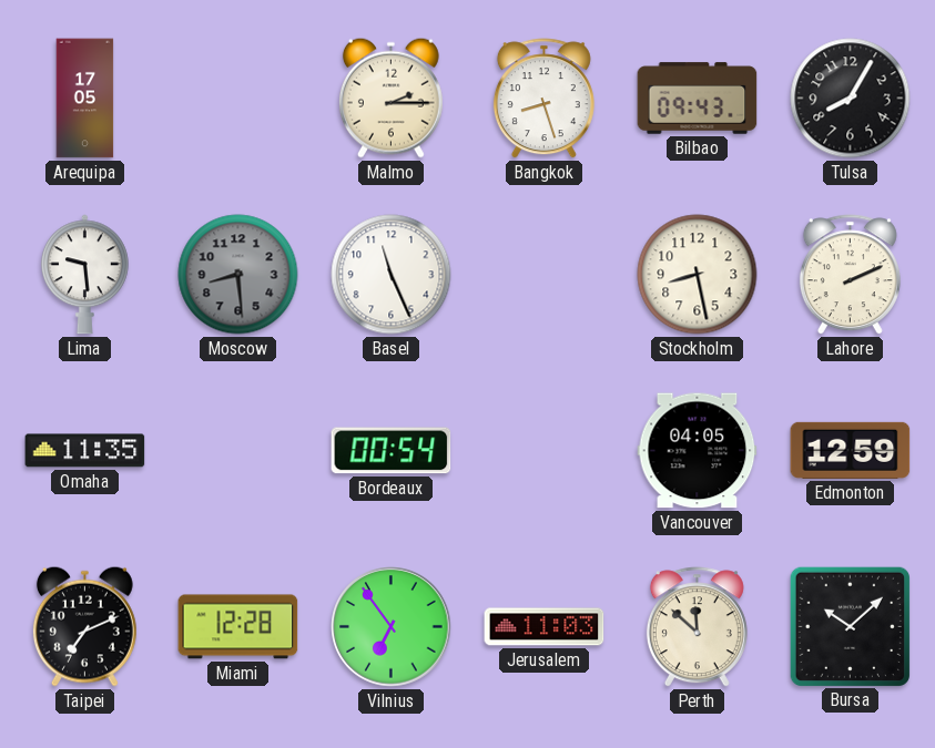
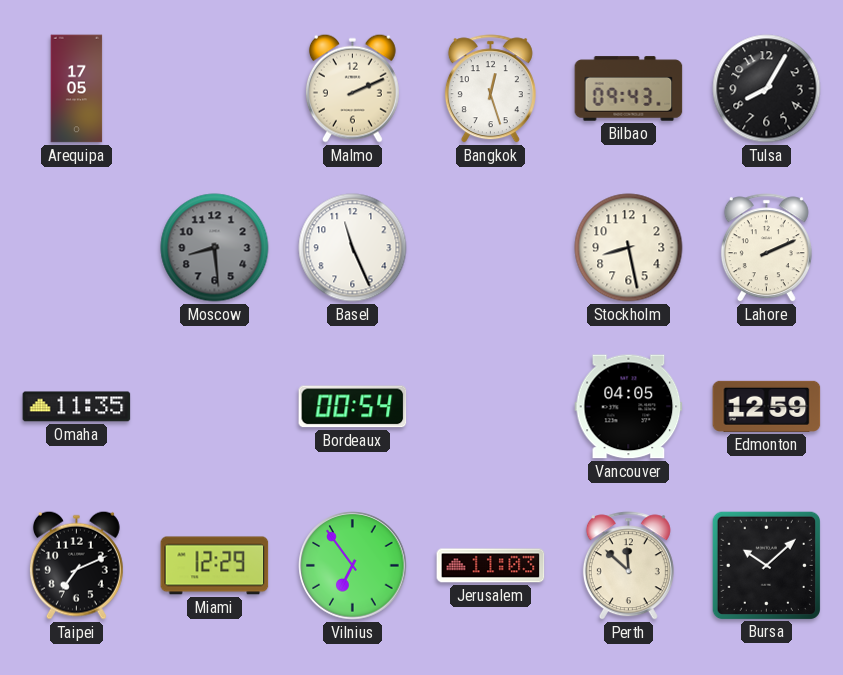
Malmo: 2:15 -> 2:11 (352, 88)
Bangkok: 8:27 -> 12:27 (490, 89)
Lima: 9:29 -> none (84, 275)
Miami: 12:28 -> 12:29 (215, 566)
